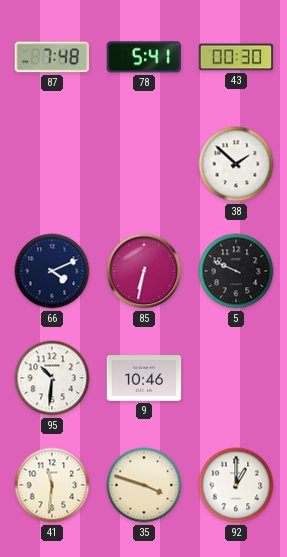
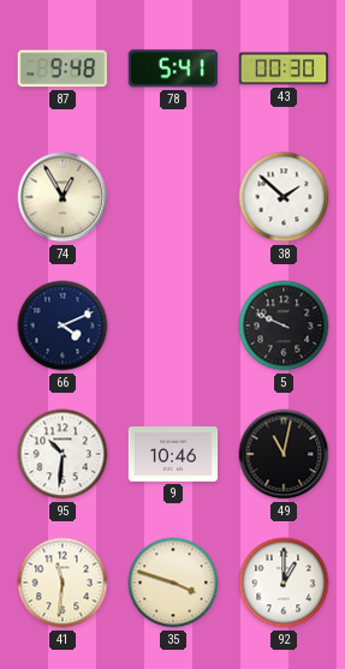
87: 7:48 -> 9:48 (63, 68)
74: none -> 12:55 (63, 197)
85: 6:32 -> none (144, 271)
49: none -> 11:02 (284, 454)
